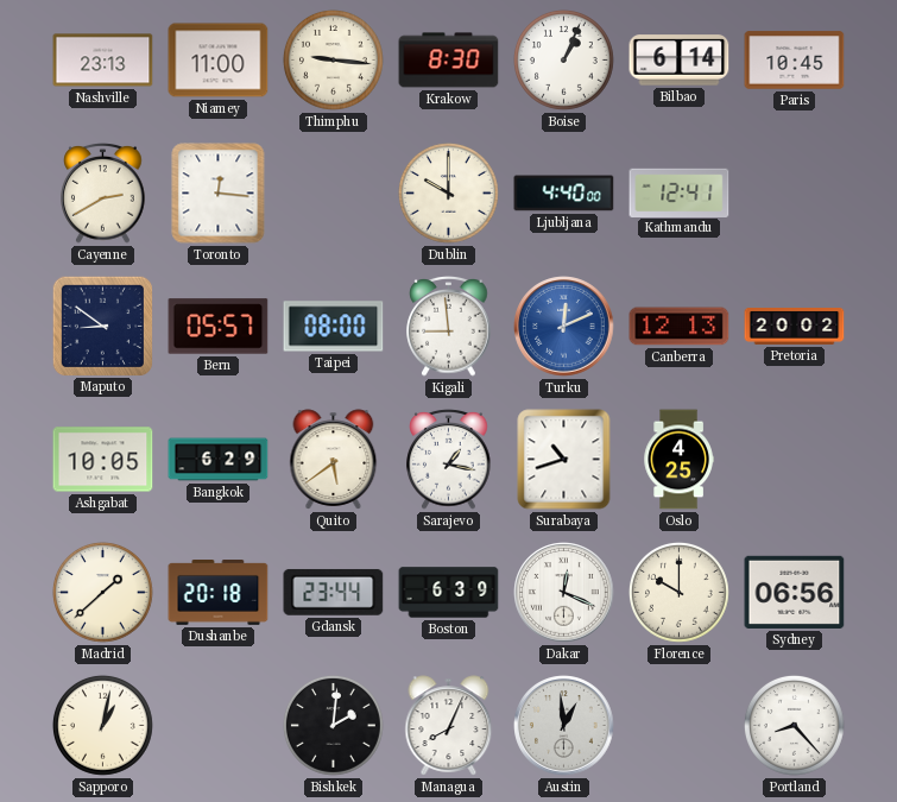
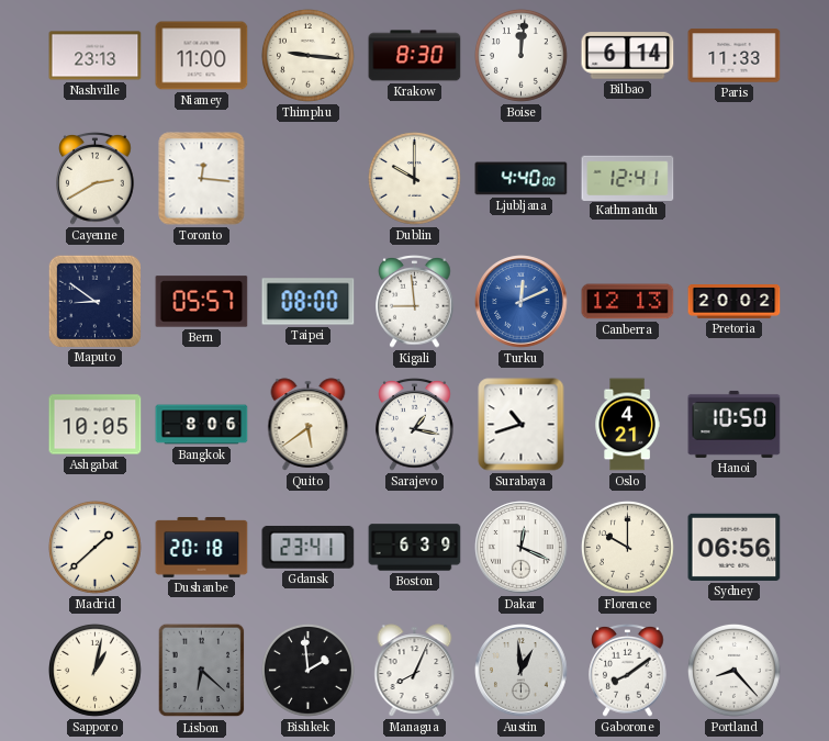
Boise: 1:04 -> 12:01 (520, 55)
Paris: 10:45 -> 11:33 (735, 56)
Bangkok: 6:29 -> 8:06 (202, 425)
Oslo: 4:25 -> 4:21 (627, 425)
Hanoi: none -> 10:50 (735, 424)
Gdansk: 23:44 -> 23:41 (309, 547)
Lisbon: none -> 6:22 (202, 671)
Bishkek: 2:01 -> 1:59 (307, 670)
Gaborone: none -> 8:09 (628, 671)
